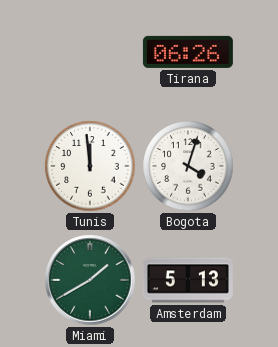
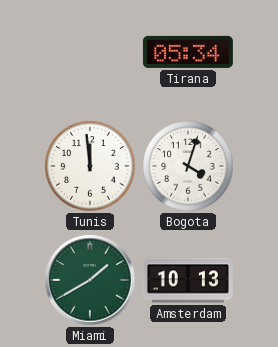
Tirana: 06:26 -> 05:34 (188, 52)
Amsterdam: 5:13 -> 10:13 (188, 280)
